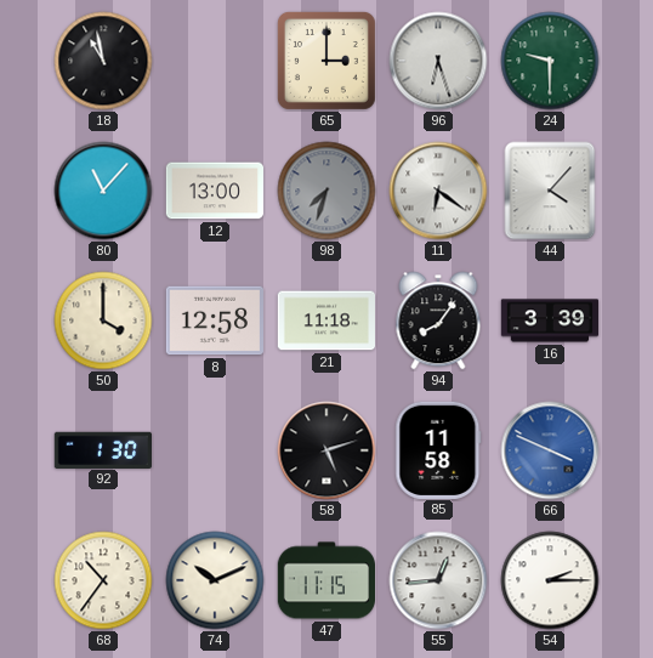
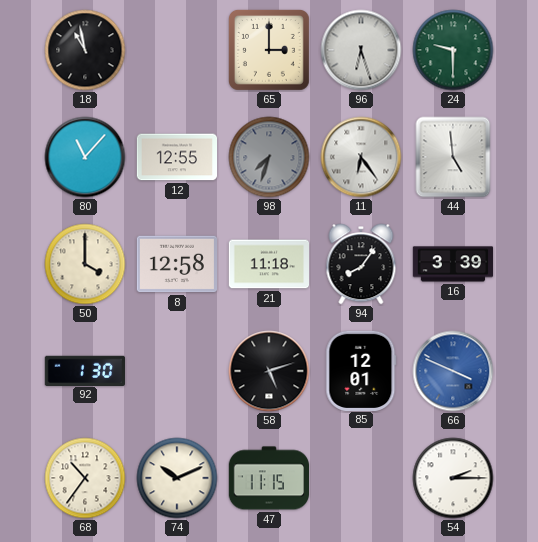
12: 13:00 -> 12:55 (176, 157)
11: 6:21 -> 6:24 (361, 157)
44: 4:07 -> 4:59 (453, 157)
85: 11:58 -> 12:01 (361, 370)
55: 12:44 -> none (438, 580)
